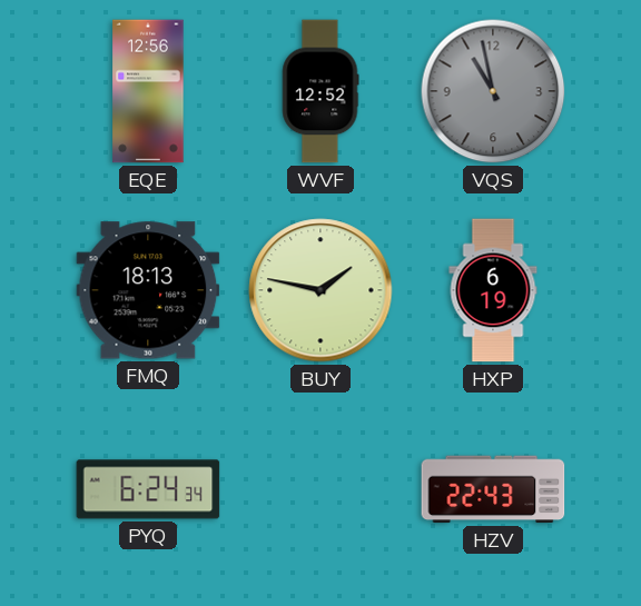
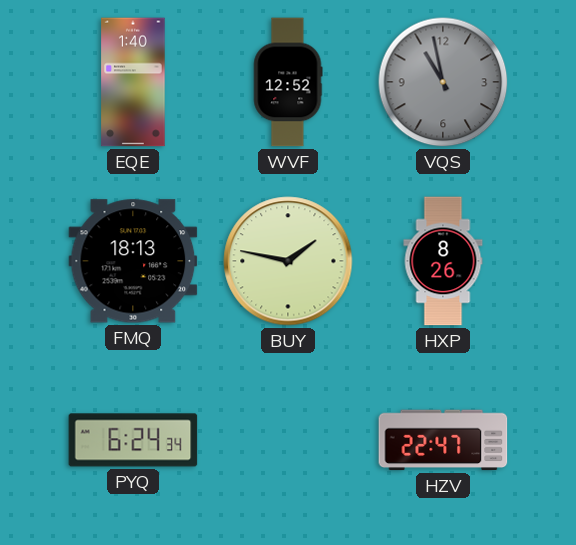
EQE: 12:56 -> 1:40 (133, 82)
HXP: 6:19 -> 8:26 (443, 261)
HZV: 22:43 -> 22:47 (443, 440)
